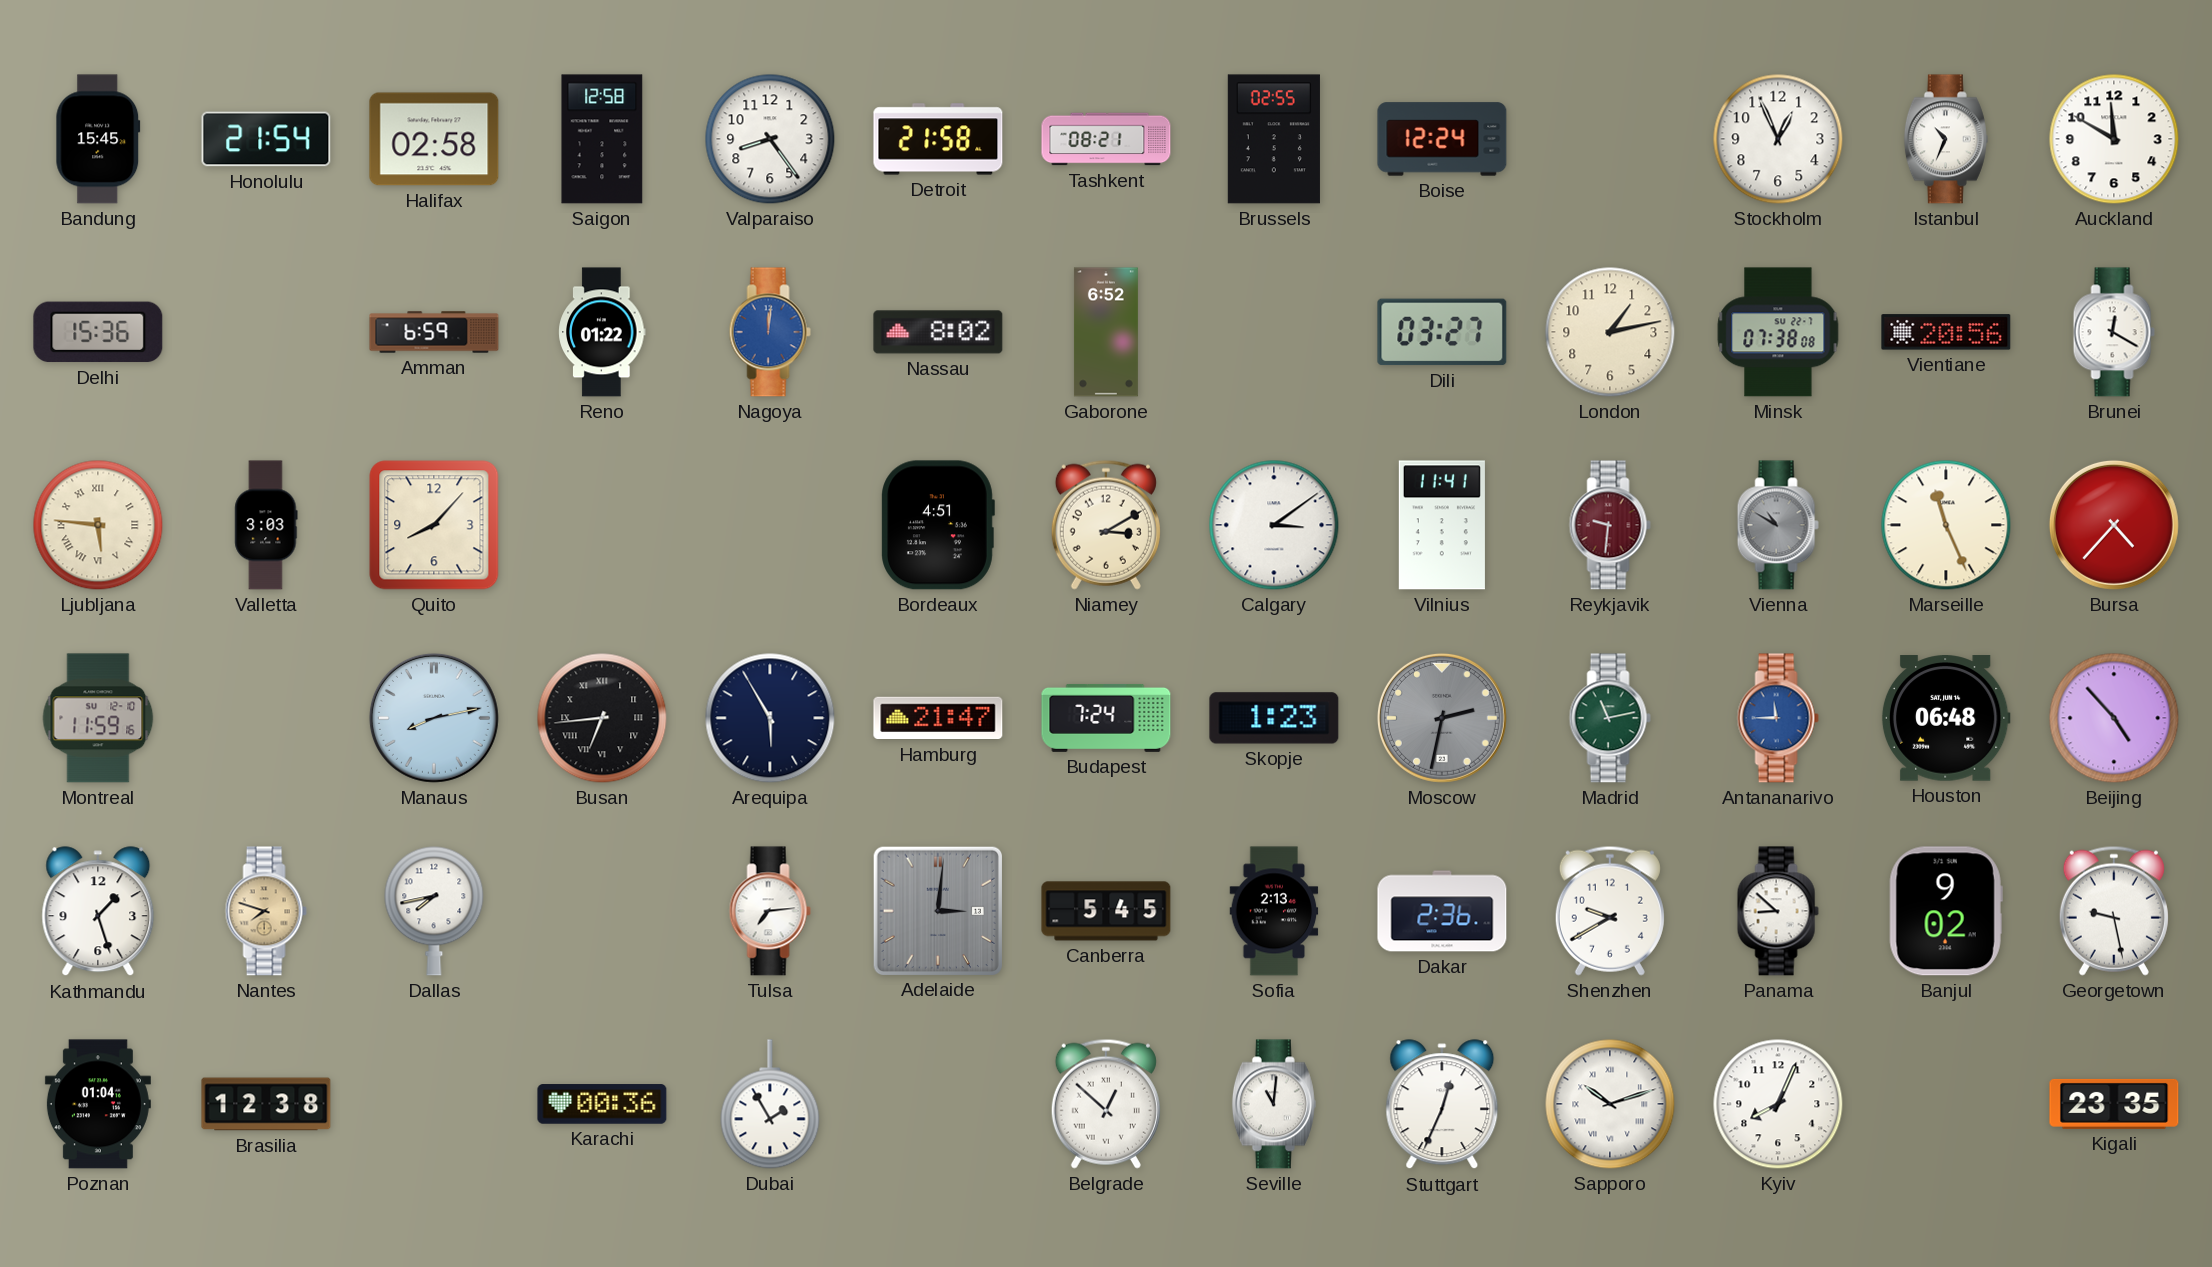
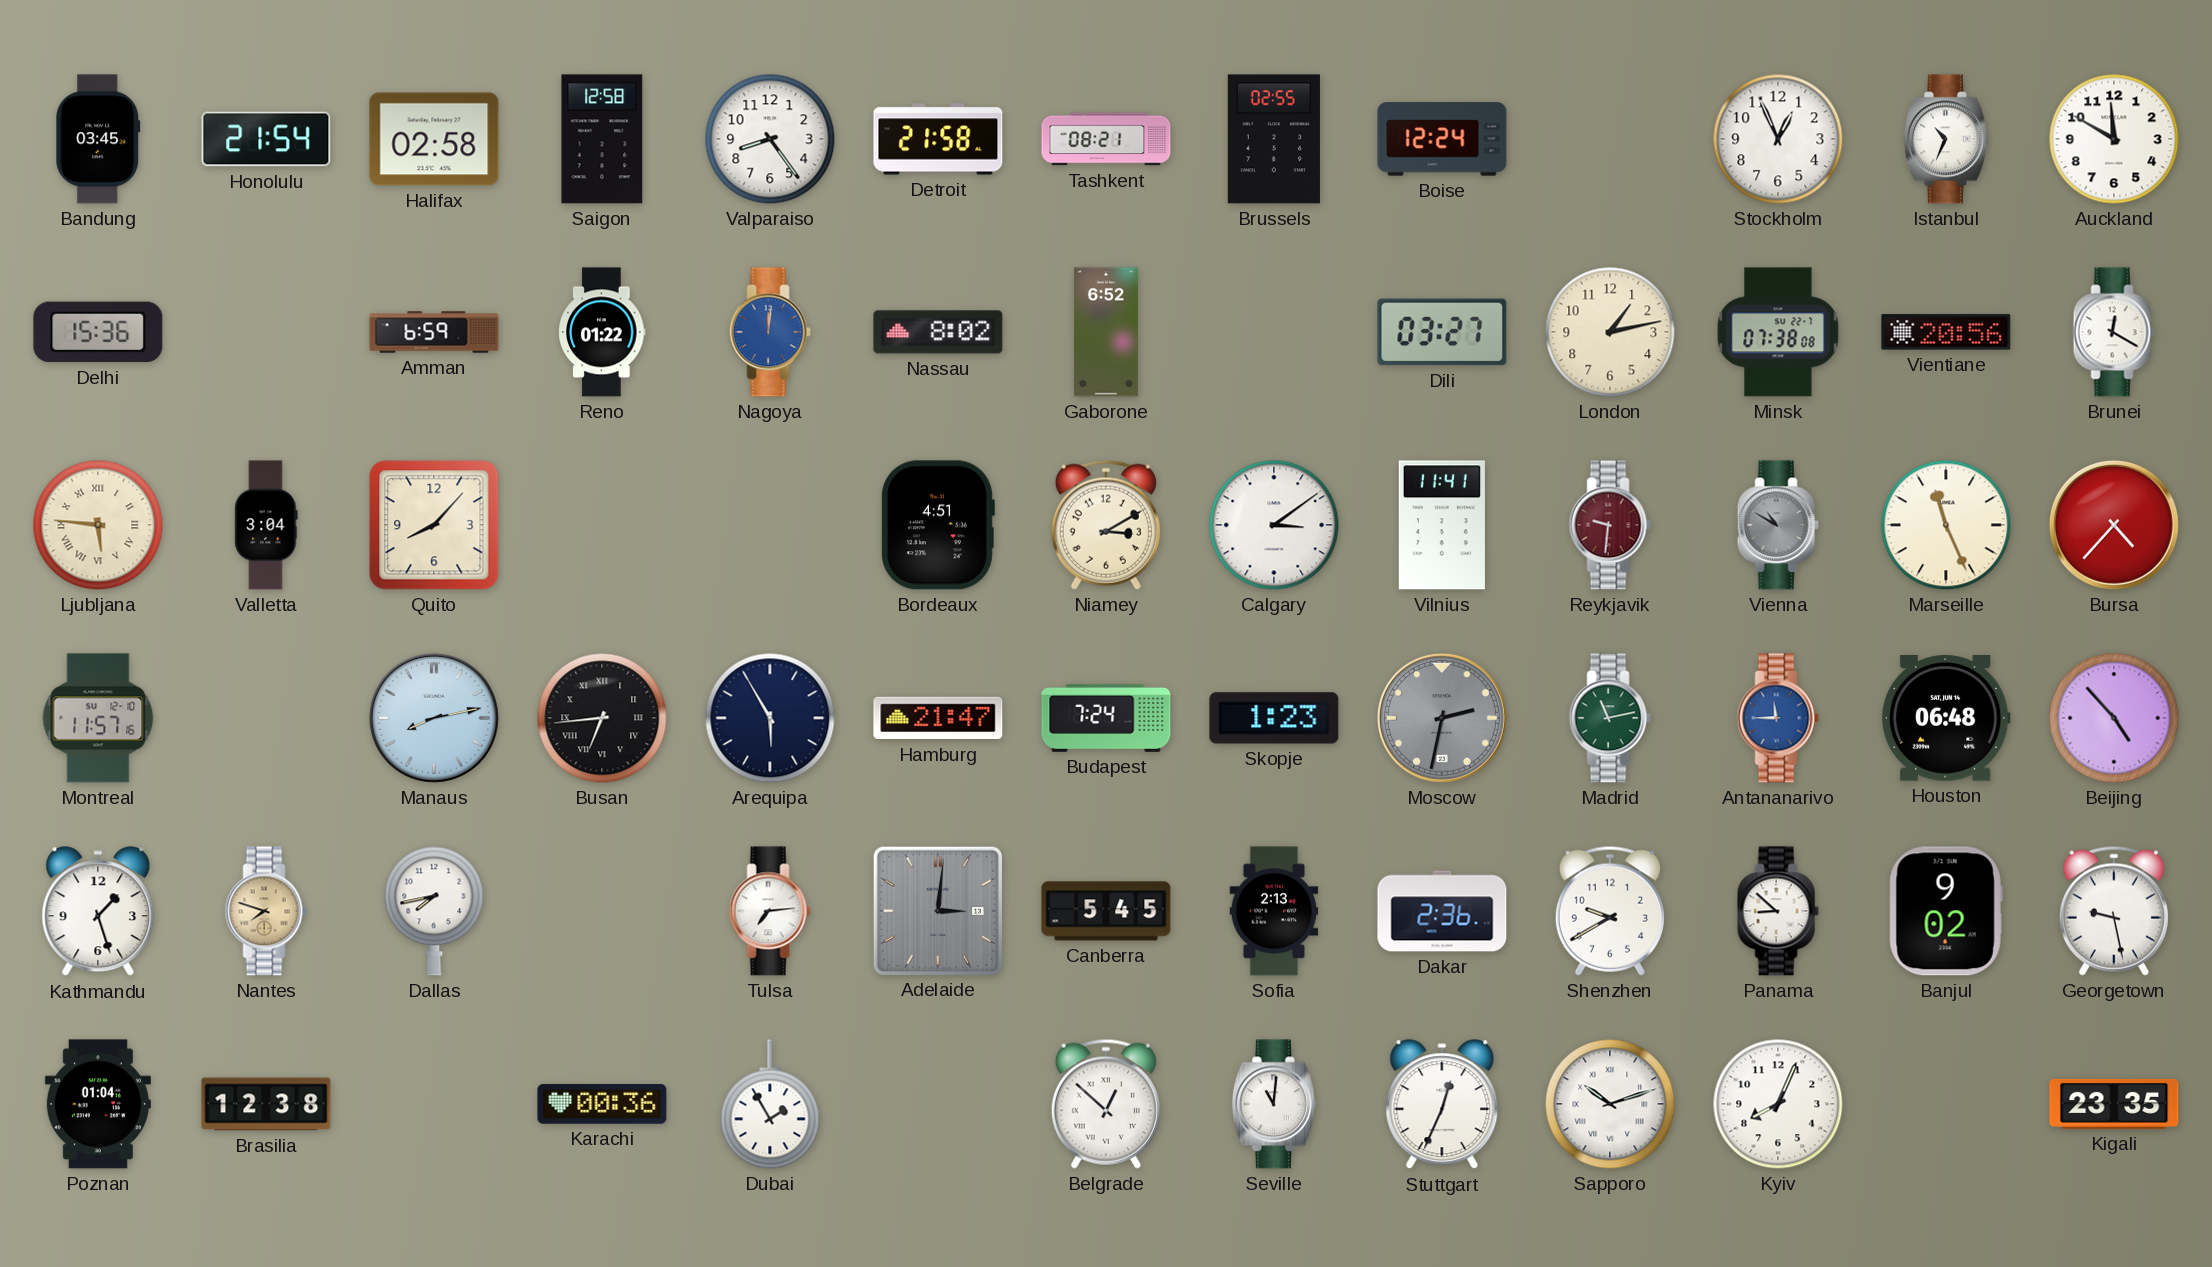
Bandung: 15:45 -> 03:45 (98, 139)
Valletta: 3:03 -> 3:04 (266, 525)
Montreal: 11:59 -> 11:57 (98, 718)
